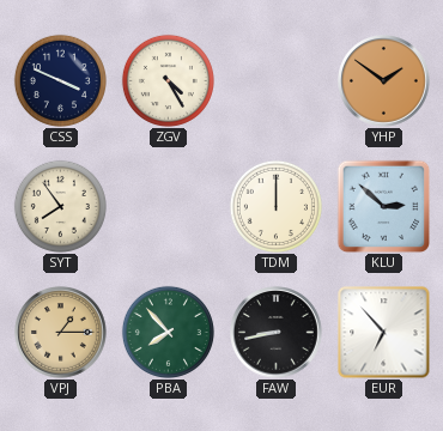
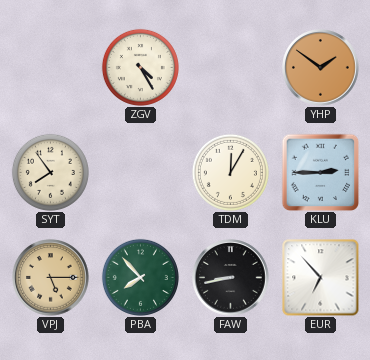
CSS: 3:49 -> none (60, 80)
TDM: 12:00 -> 12:05 (230, 172)
KLU: 2:52 -> 2:45 (320, 172)
VPJ: 1:15 -> 5:15 (51, 278)
